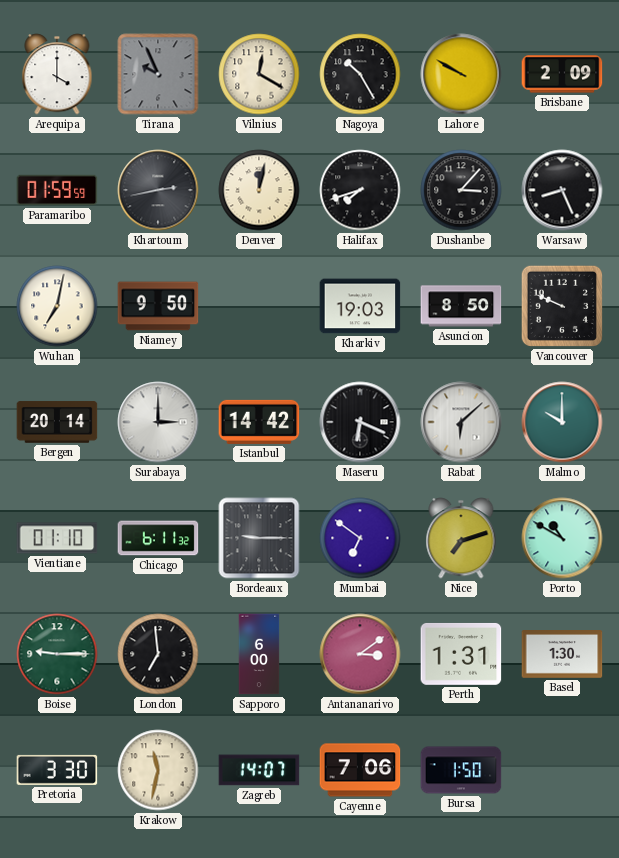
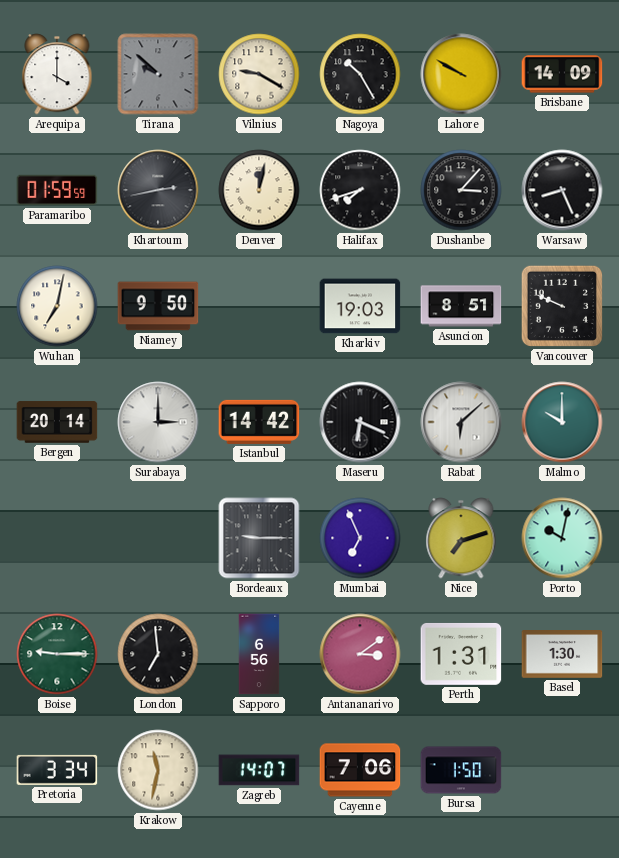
Tirana: 9:56 -> 9:52 (158, 74)
Vilnius: 12:20 -> 9:20 (259, 74)
Brisbane: 2:09 -> 14:09 (562, 74)
Asuncion: 8:50 -> 8:51 (461, 306)
Vientiane: 01:10 -> none (57, 538)
Chicago: 6:11 -> none (158, 538)
Mumbai: 6:51 -> 6:56 (360, 538)
Porto: 10:50 -> 10:02 (562, 538)
Sapporo: 6:00 -> 6:56 (259, 654)
Pretoria: 3:30 -> 3:34 (57, 770)
